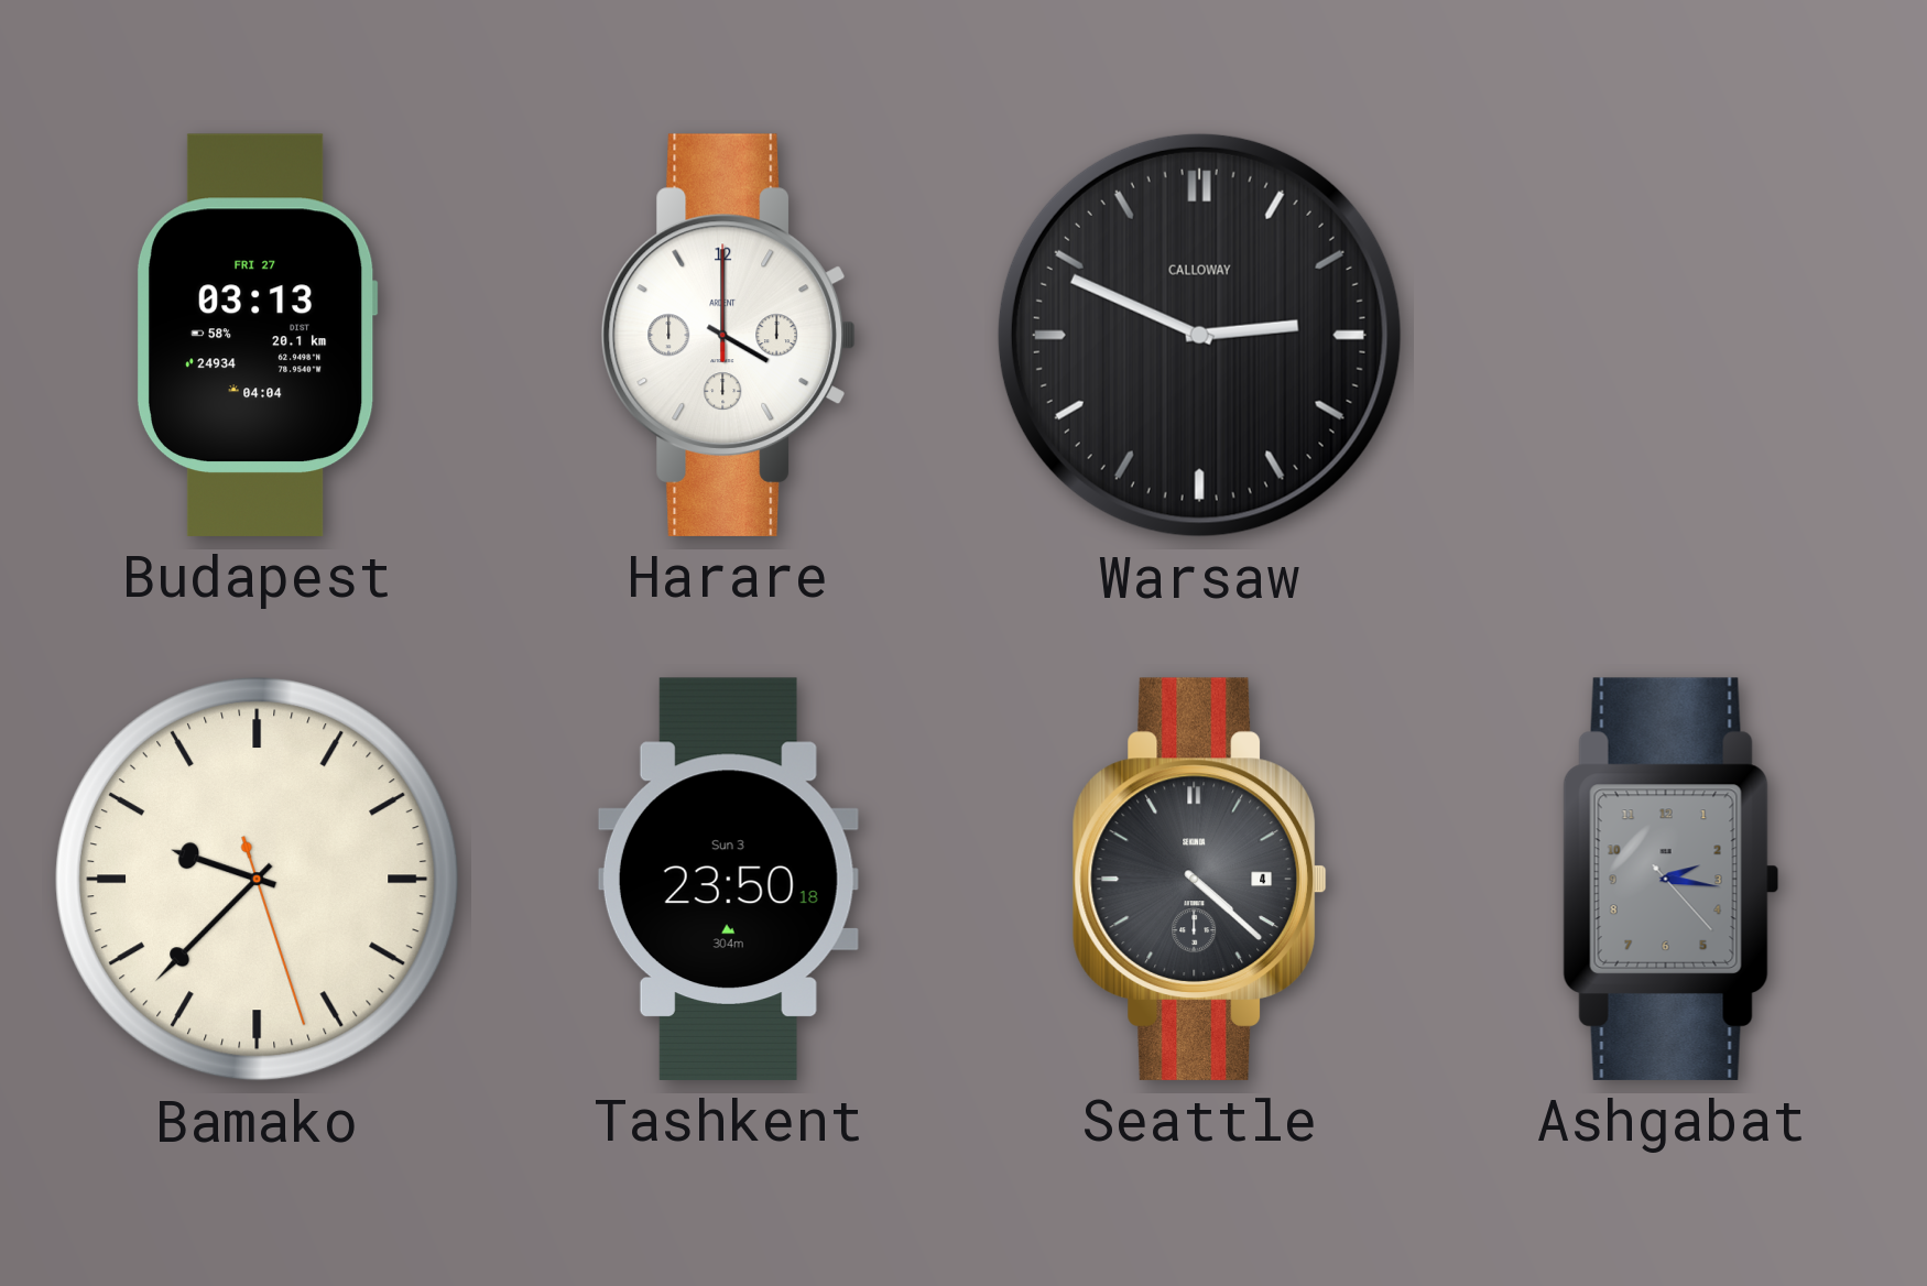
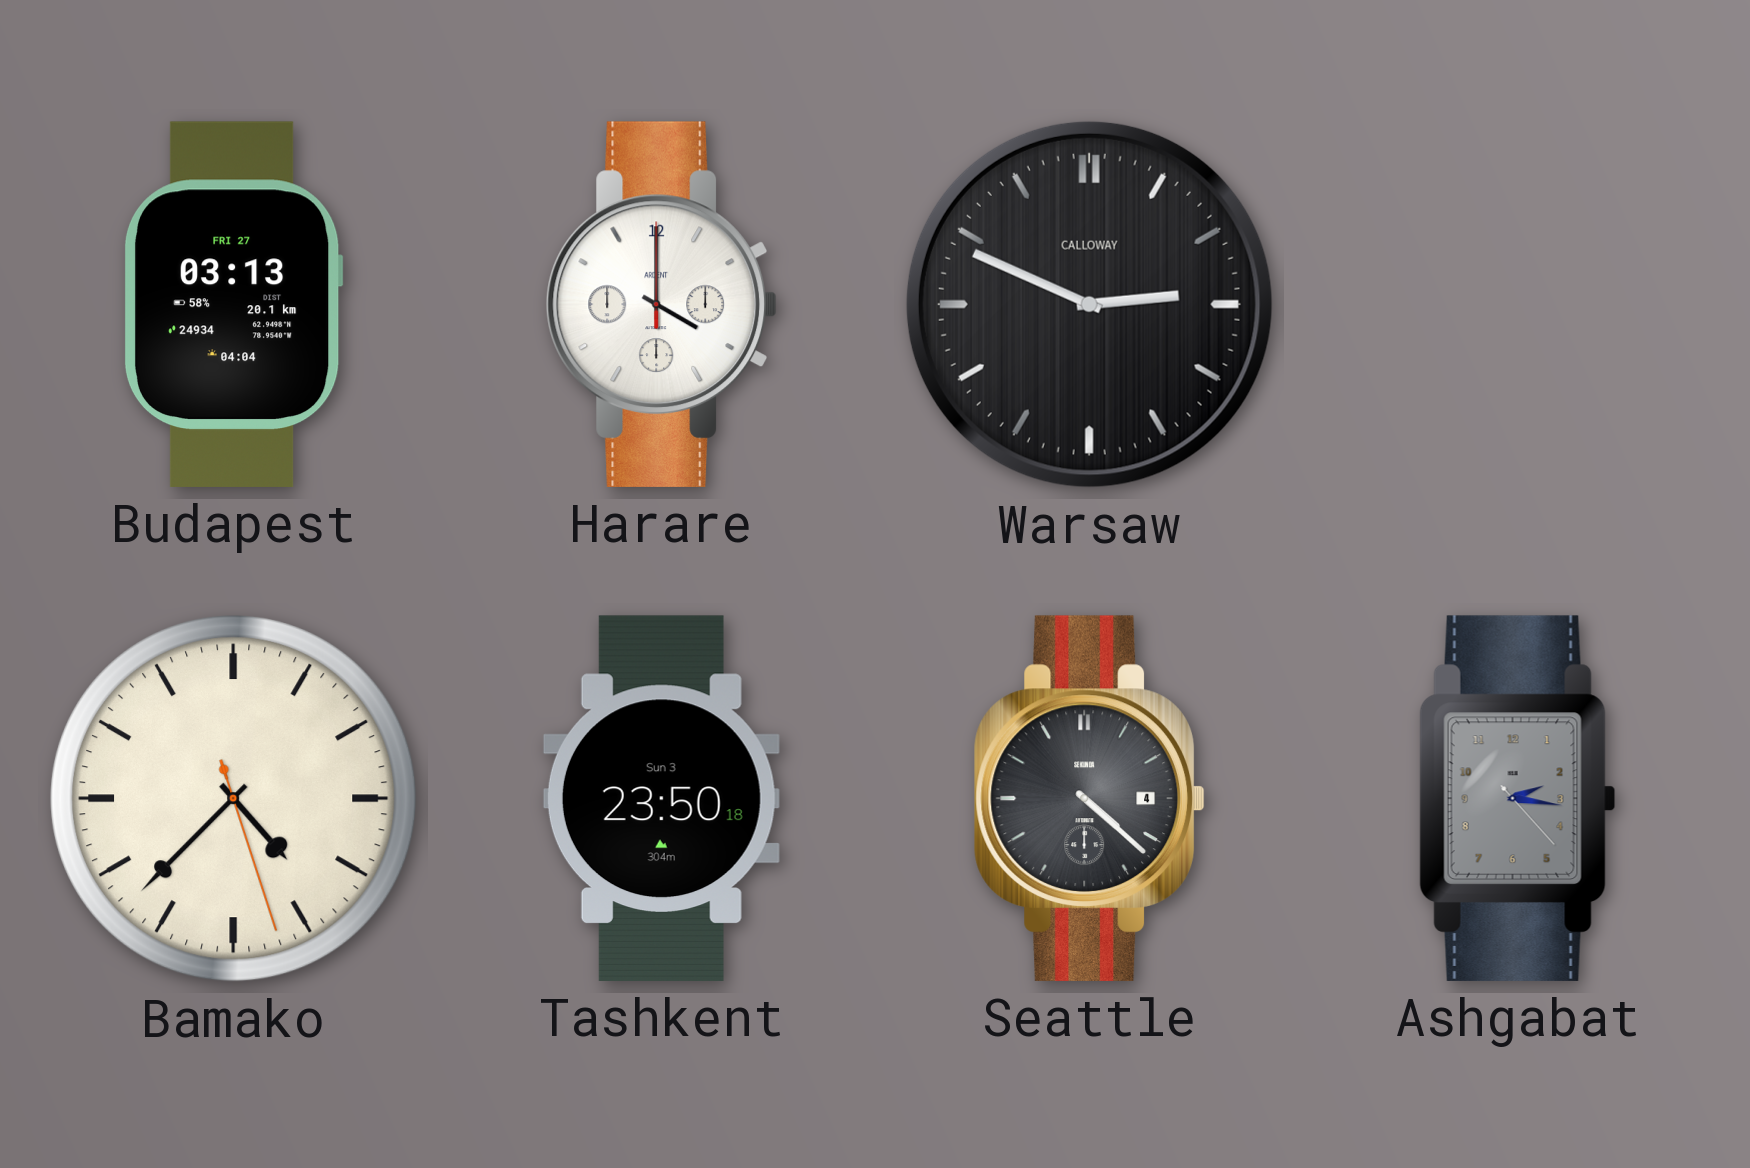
Bamako: 9:37 -> 4:37 (233, 798)
